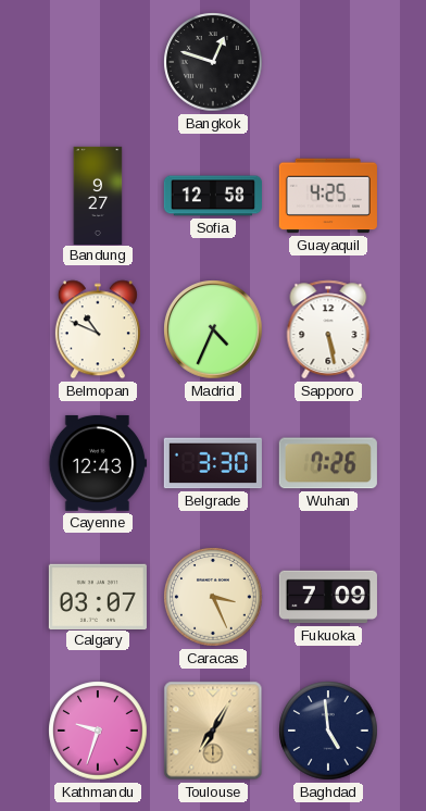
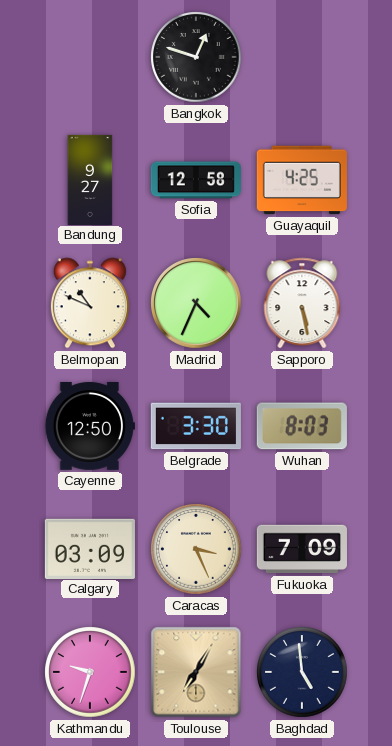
Cayenne: 12:43 -> 12:50 (90, 426)
Wuhan: 7:26 -> 8:03 (302, 426)
Calgary: 03:07 -> 03:09 (90, 548)
